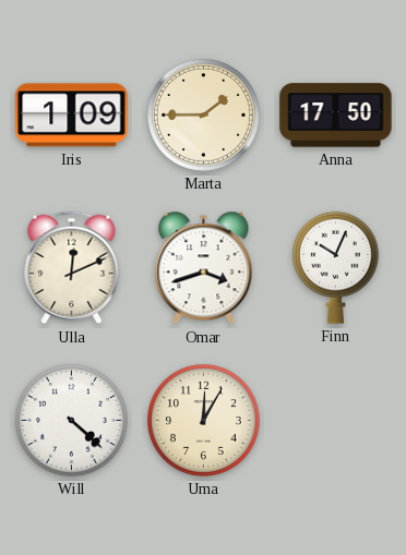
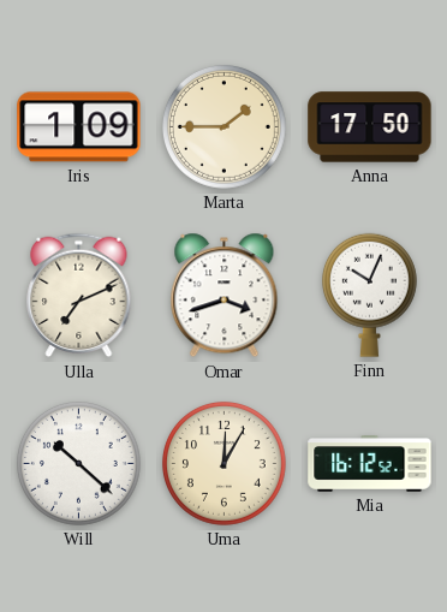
Ulla: 12:11 -> 7:11 (79, 296)
Will: 4:22 -> 10:22 (78, 463)
Mia: none -> 16:12 (370, 464)
